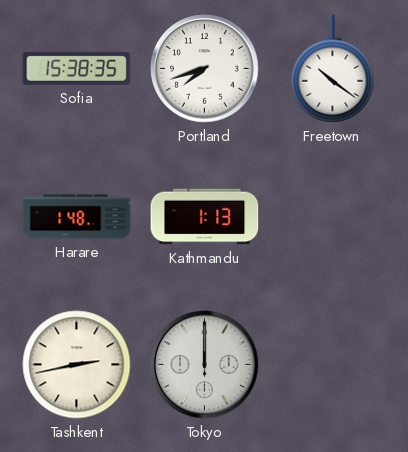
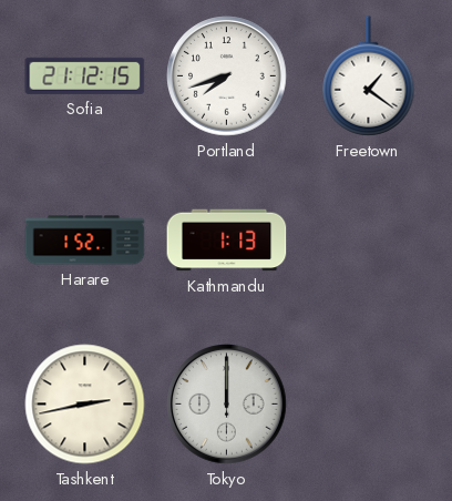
Sofia: 15:38 -> 21:12 (85, 75)
Freetown: 10:21 -> 1:21 (369, 76)
Harare: 1:48 -> 1:52 (85, 241)
